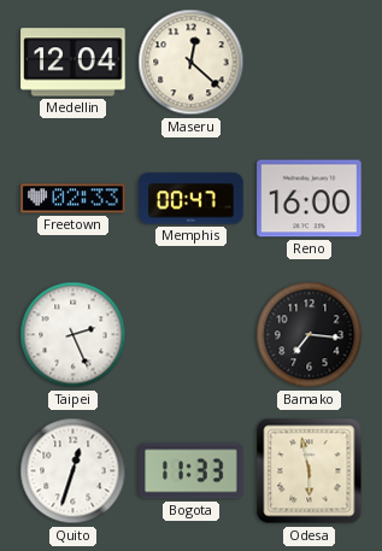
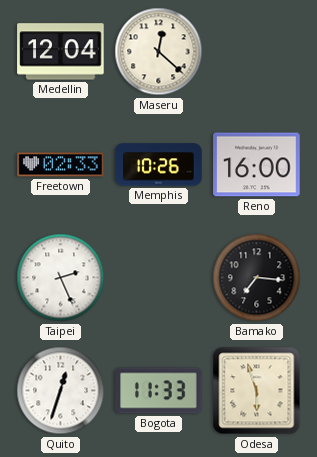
Memphis: 00:47 -> 10:26 (159, 165)
Odesa: 5:58 -> 5:57 (257, 391)
